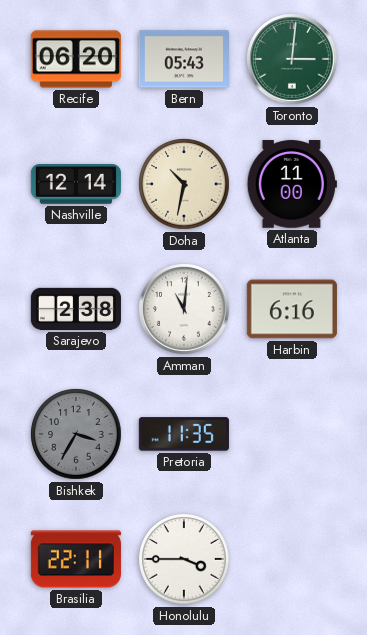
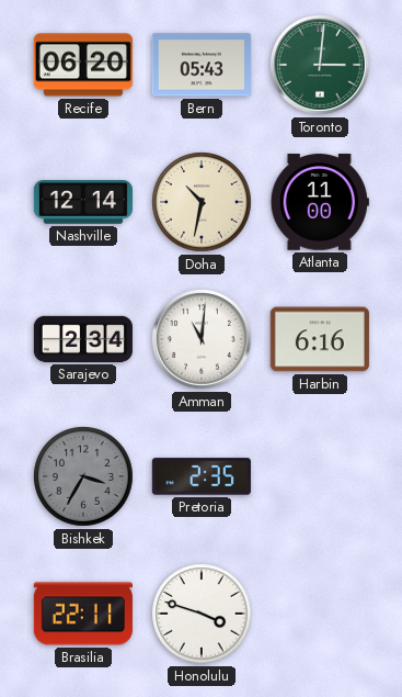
Sarajevo: 2:38 -> 2:34 (83, 339)
Pretoria: 11:35 -> 2:35 (202, 476)
Honolulu: 3:45 -> 3:48 (202, 614)
